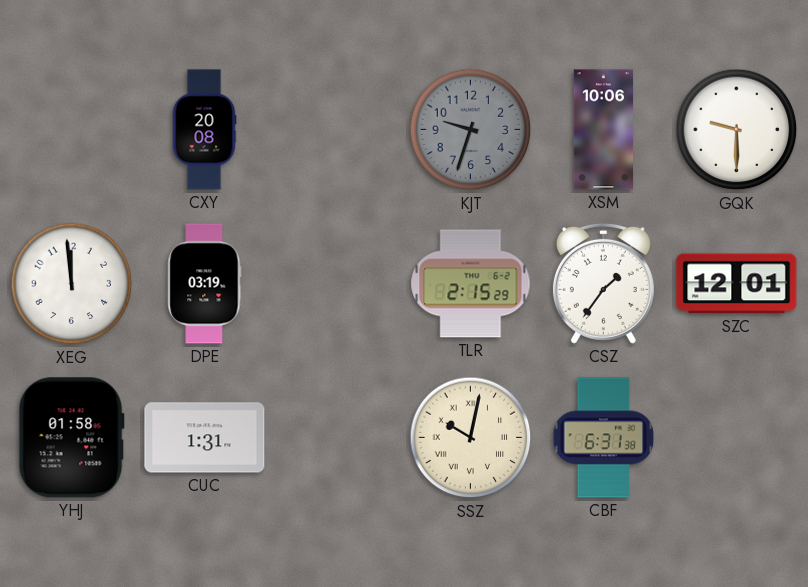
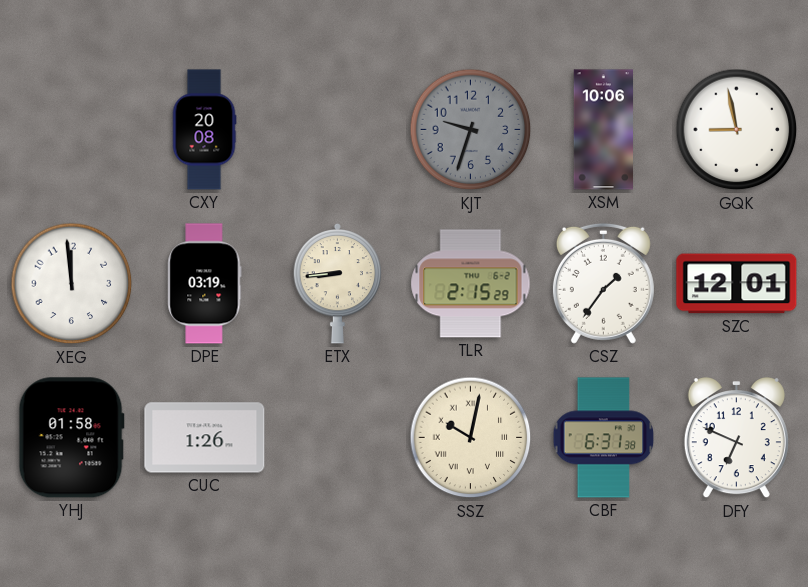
GQK: 9:30 -> 8:58 (737, 130)
ETX: none -> 8:44 (338, 283)
CUC: 1:31 -> 1:26 (205, 438)
DFY: none -> 6:49 (736, 438)
